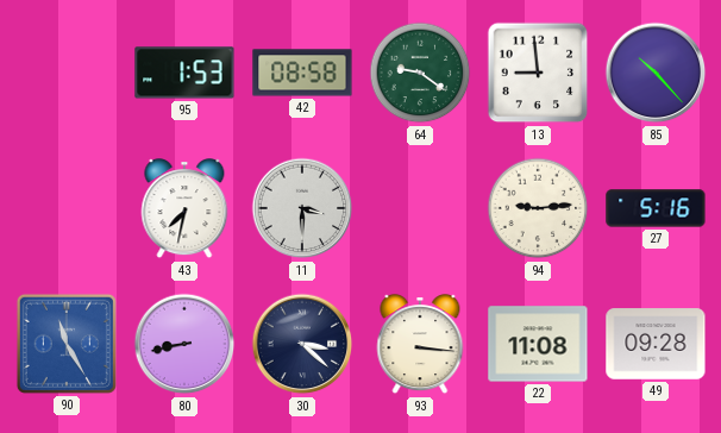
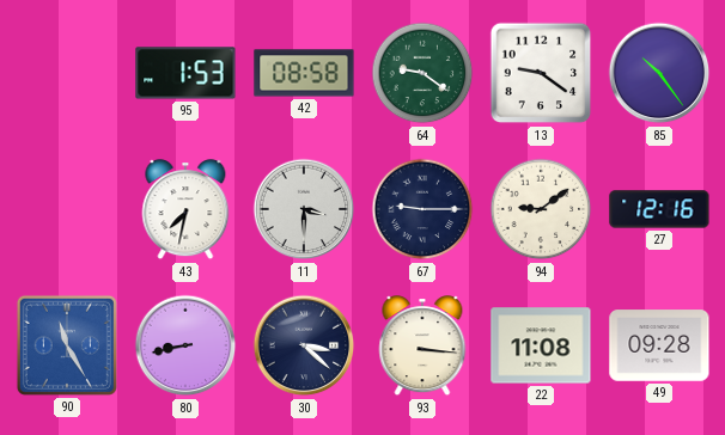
13: 8:59 -> 9:21 (541, 73)
85: 10:23 -> 10:24 (659, 73)
67: none -> 9:15 (422, 209)
94: 9:14 -> 9:09 (541, 209)
27: 5:16 -> 12:16 (659, 209)
